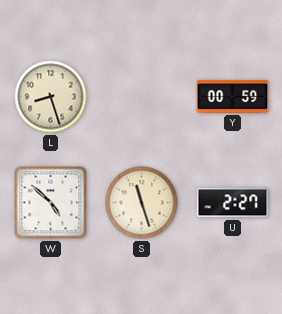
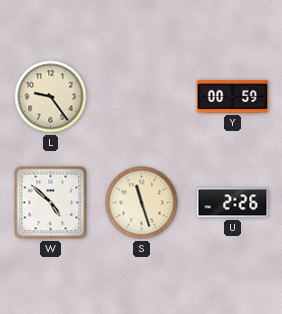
L: 8:27 -> 9:24 (51, 97)
U: 2:27 -> 2:26 (233, 203)
